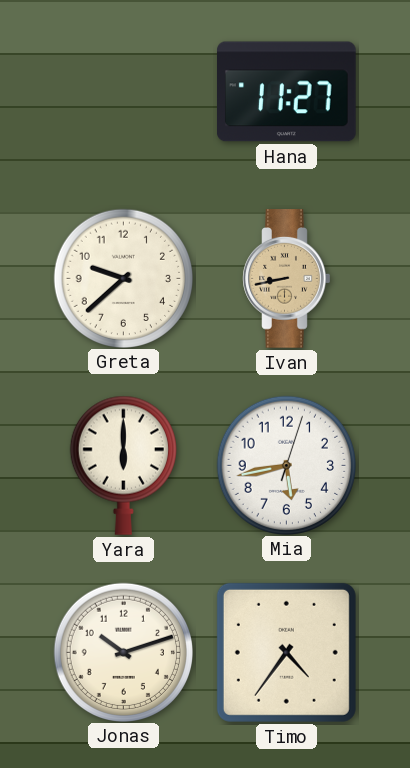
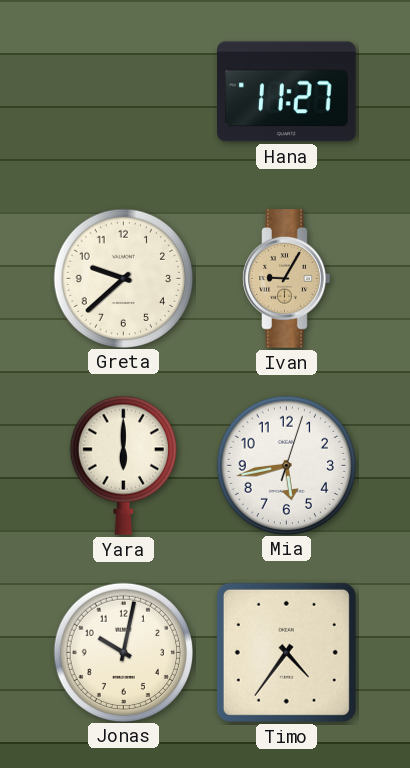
Ivan: 8:43 -> 9:05 (287, 279)
Jonas: 10:12 -> 10:02 (123, 652)
